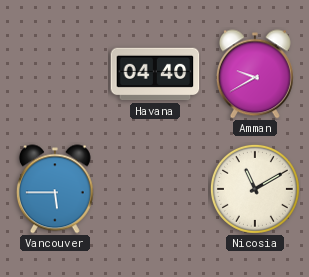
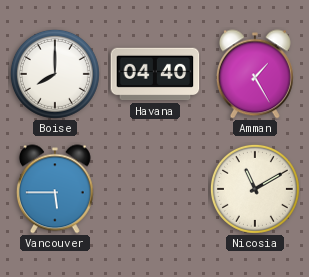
Boise: none -> 8:00 (55, 74)
Amman: 9:40 -> 1:25 (255, 74)
